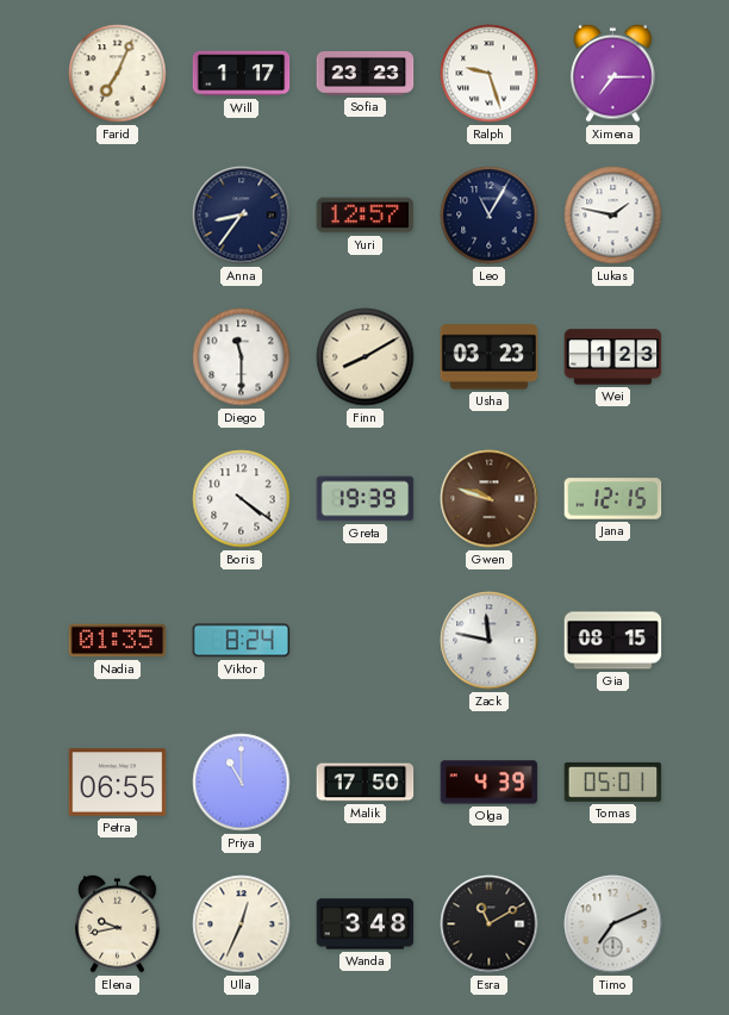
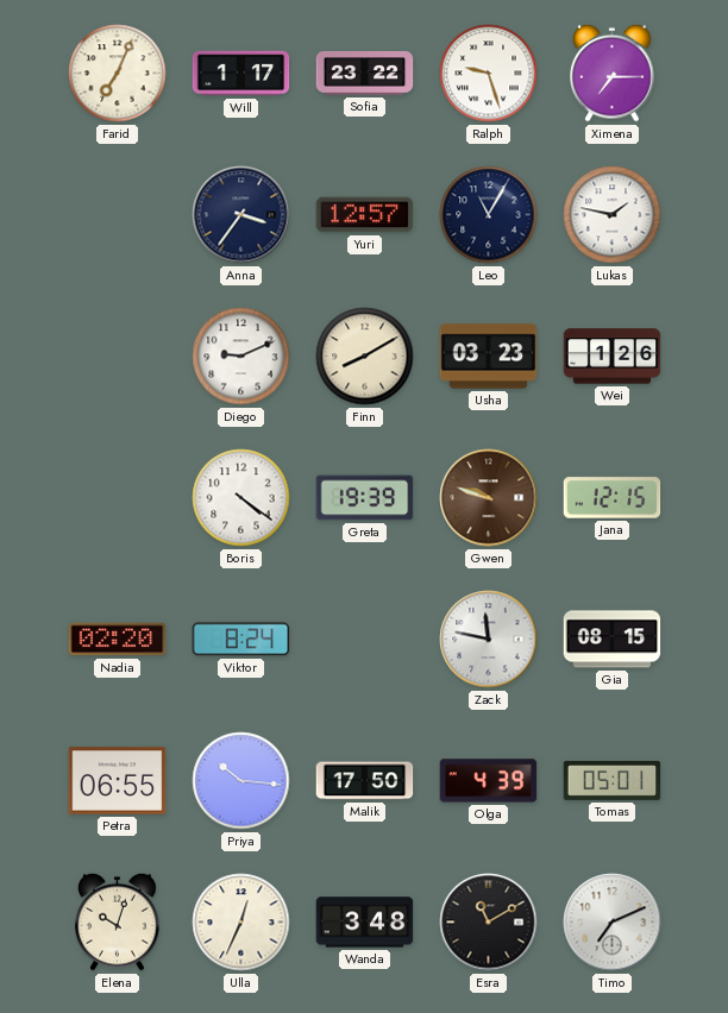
Sofia: 23:23 -> 23:22 (365, 73)
Anna: 8:36 -> 3:36 (241, 215)
Diego: 11:30 -> 9:11 (241, 357)
Wei: 1:23 -> 1:26 (613, 357)
Nadia: 01:35 -> 02:20 (118, 640)
Priya: 11:00 -> 10:16 (241, 781)
Elena: 9:43 -> 10:03 (118, 921)
